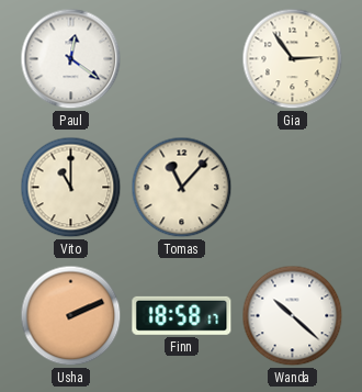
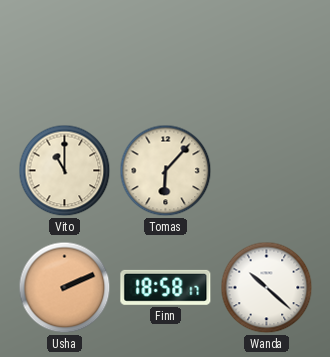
Paul: 12:21 -> none (71, 59)
Gia: 2:54 -> none (293, 59)
Tomas: 11:07 -> 6:07 (166, 171)
